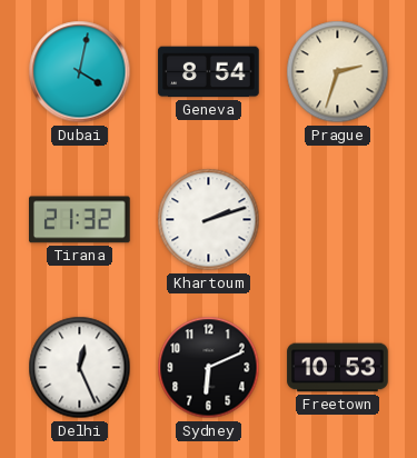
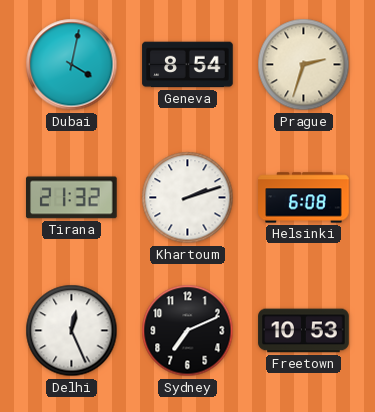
Helsinki: none -> 6:08 (304, 198)
Sydney: 6:11 -> 7:11 (188, 331)
